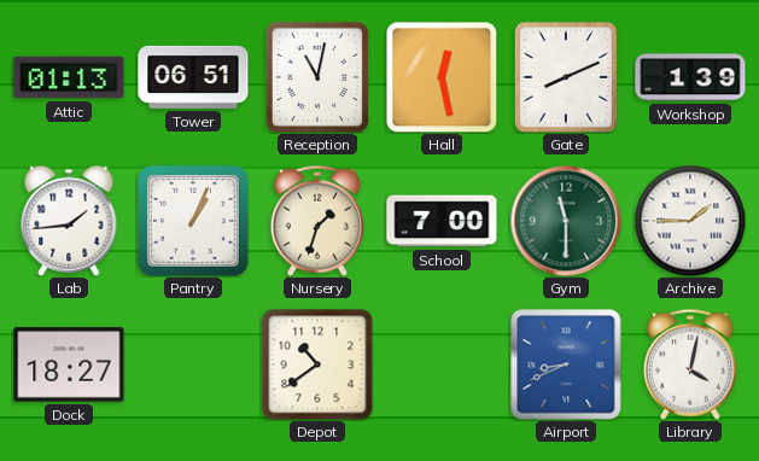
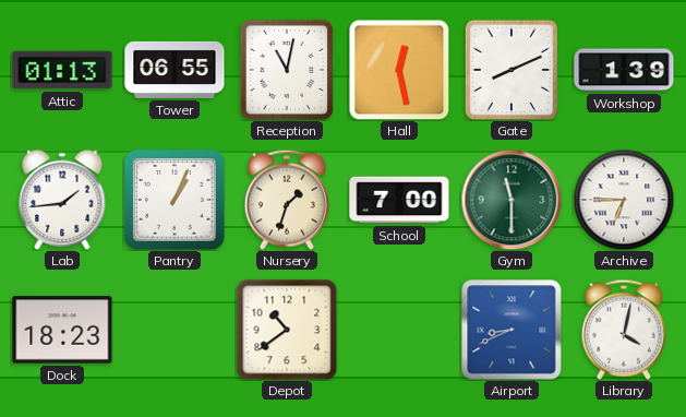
Tower: 06:51 -> 06:55 (174, 70)
Archive: 1:45 -> 6:45 (624, 200)
Dock: 18:27 -> 18:23 (62, 330)
